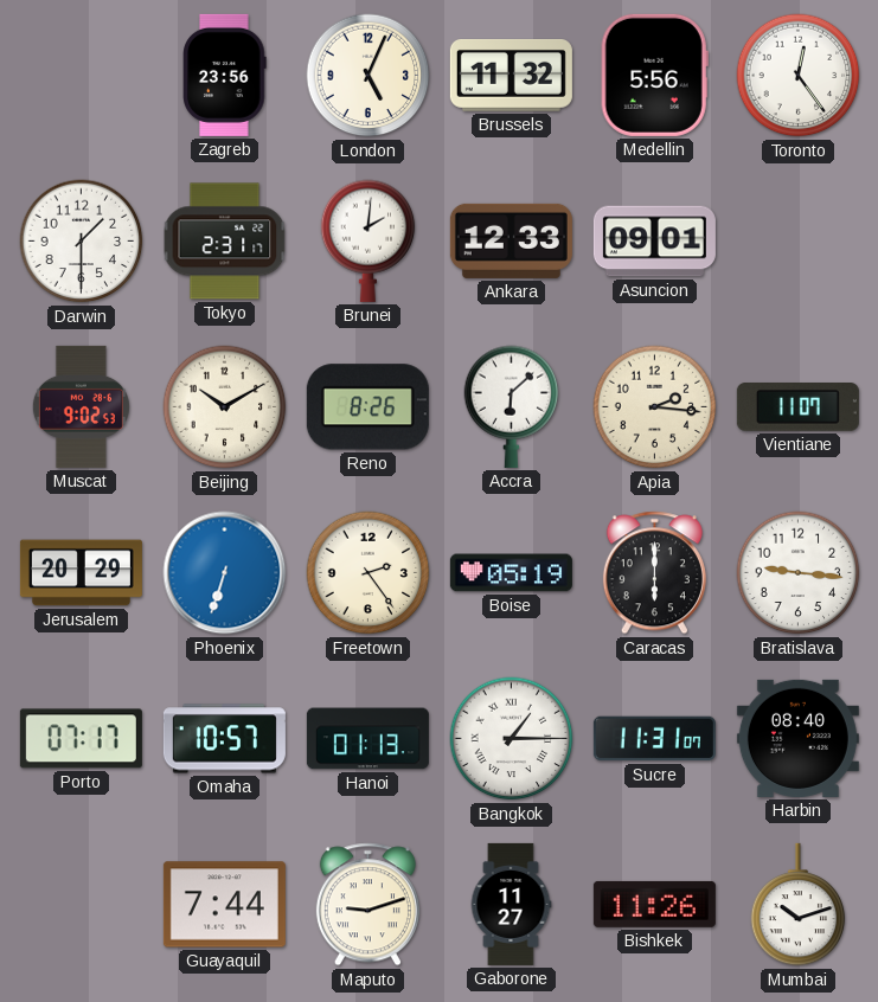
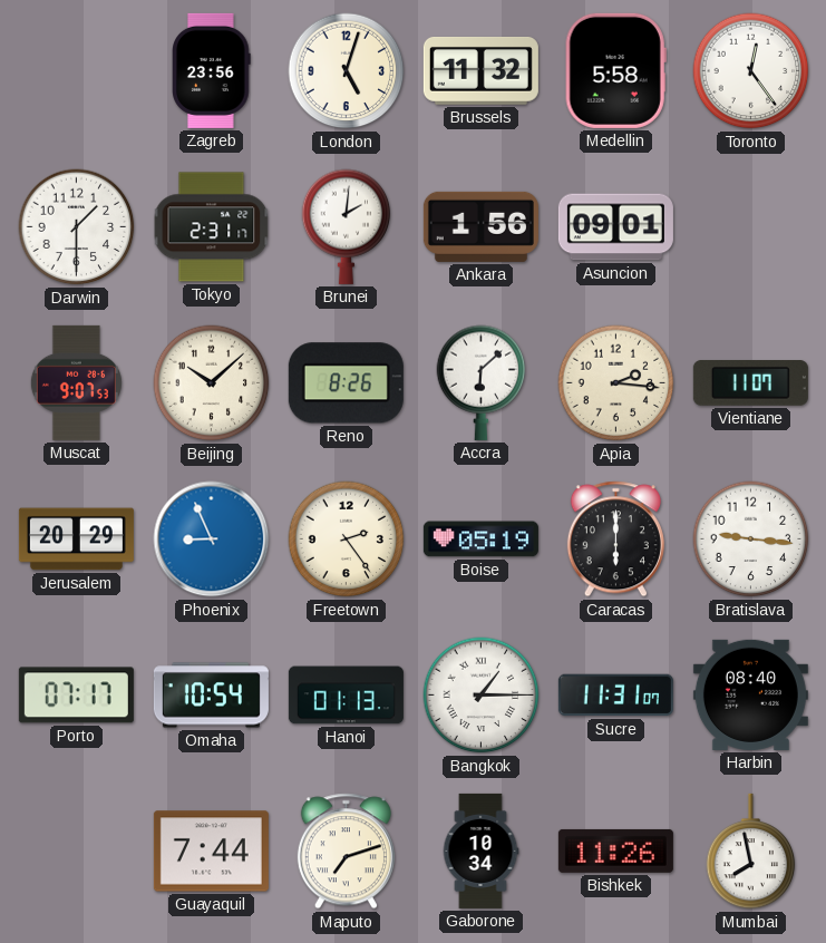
London: 5:04 -> 5:03 (347, 71)
Medellin: 5:56 -> 5:58 (615, 70)
Ankara: 12:33 -> 1:56 (480, 226)
Muscat: 9:02 -> 9:07 (76, 382)
Beijing: 10:10 -> 10:08 (212, 383)
Phoenix: 6:33 -> 8:56 (212, 539)
Omaha: 10:57 -> 10:54 (211, 696)
Maputo: 9:12 -> 7:12 (346, 852)
Gaborone: 11:27 -> 10:34 (480, 850)
Mumbai: 10:12 -> 7:58 (751, 852)
